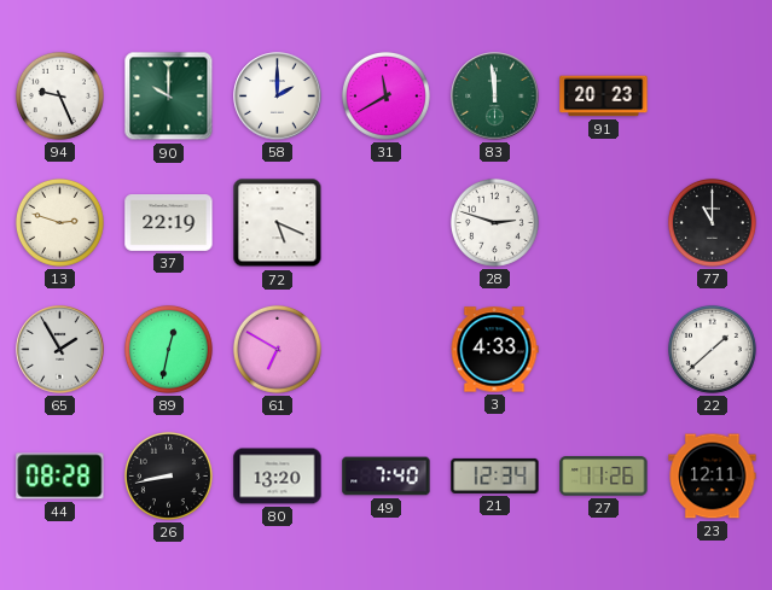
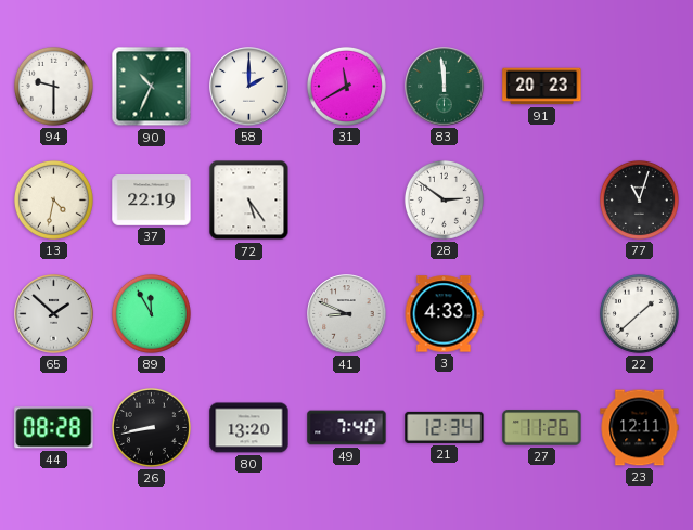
94: 9:26 -> 9:30 (53, 86)
90: 10:00 -> 10:34 (152, 87)
13: 2:48 -> 4:32 (53, 199)
72: 5:19 -> 5:24 (249, 201)
28: 2:48 -> 2:51 (444, 199)
77: 11:00 -> 11:03 (639, 199)
65: 1:55 -> 1:52 (54, 314)
89: 12:32 -> 11:55 (151, 313)
61: 6:50 -> none (277, 349)
41: none -> 8:49 (347, 314)
